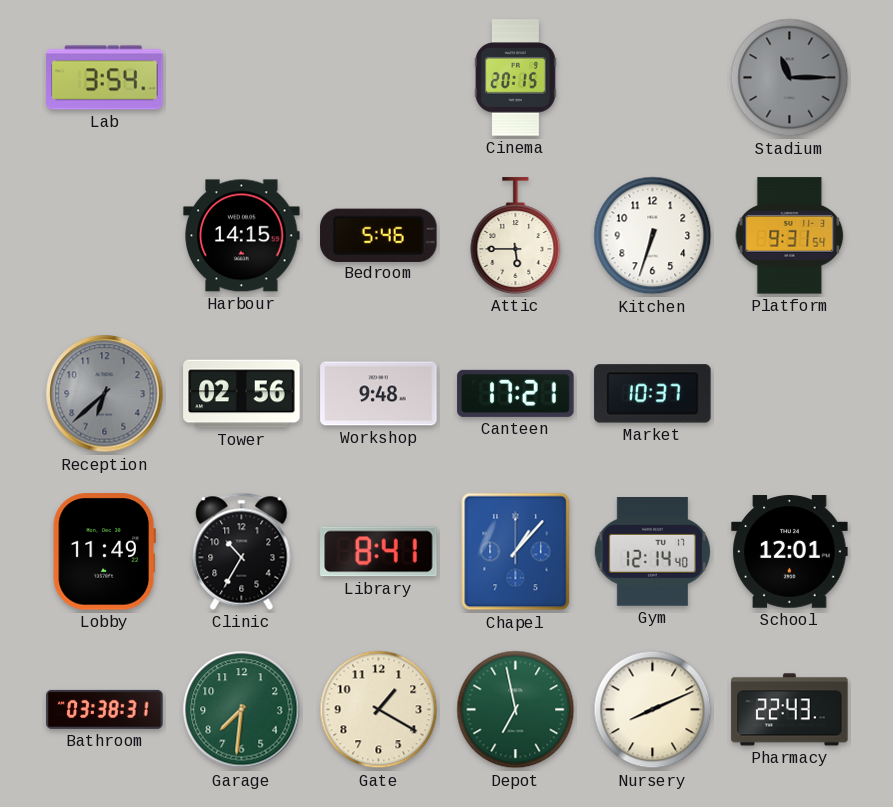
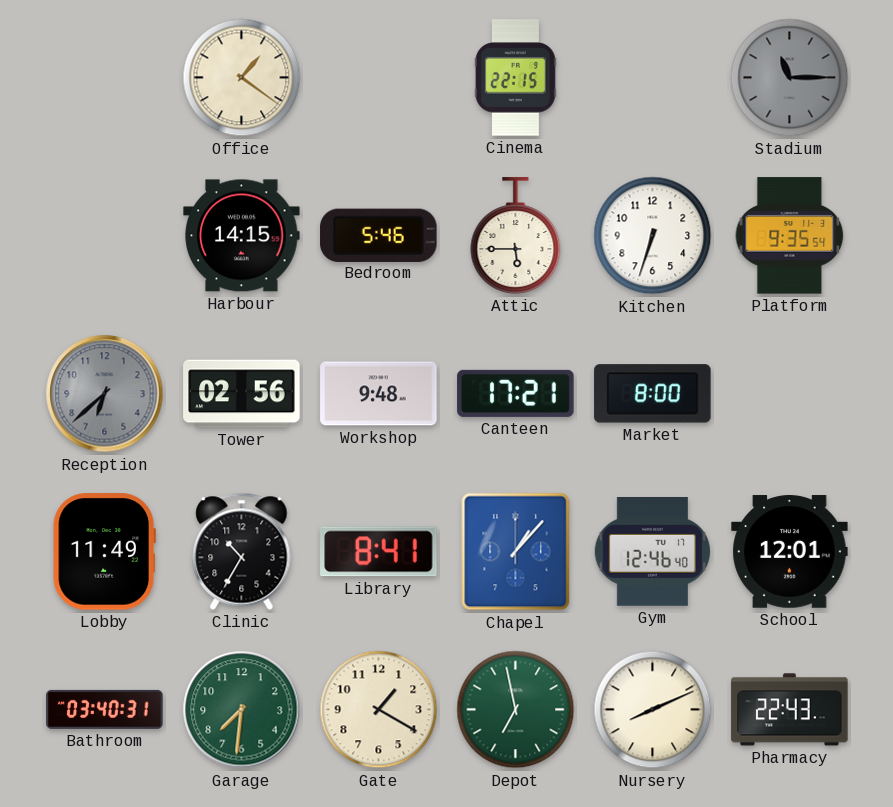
Lab: 3:54 -> none (105, 78)
Office: none -> 1:21 (242, 78)
Cinema: 20:15 -> 22:15 (515, 78)
Platform: 9:31 -> 9:35 (790, 236)
Market: 10:37 -> 8:00 (653, 394)
Gym: 12:14 -> 12:46 (652, 552)
Bathroom: 03:38 -> 03:40 (105, 709)
